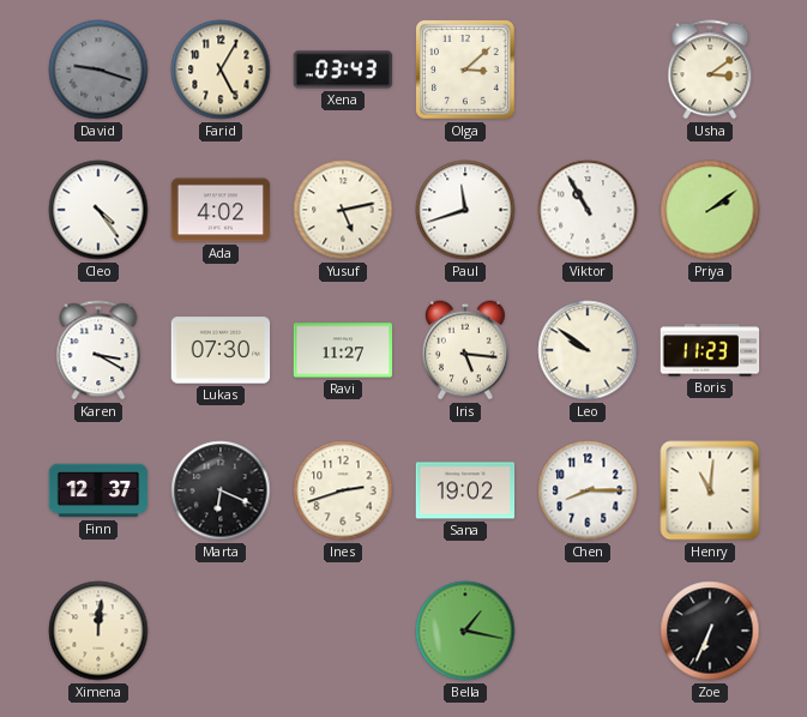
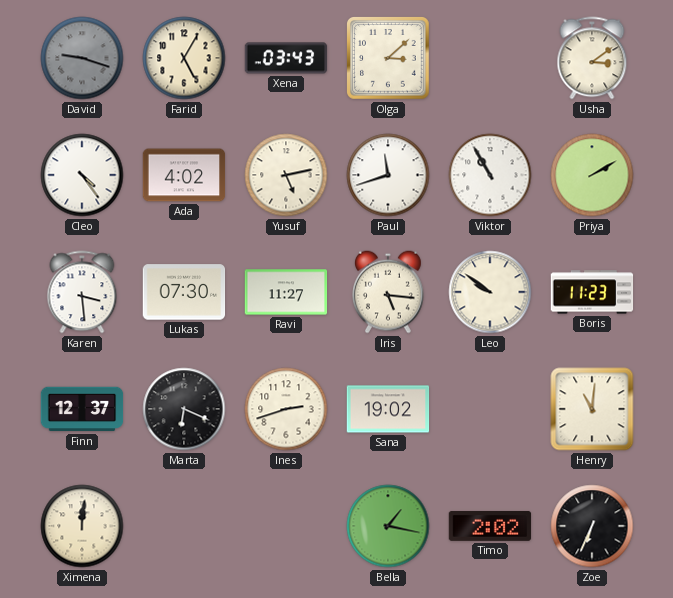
Priya: 2:09 -> 2:10 (592, 175)
Karen: 3:20 -> 3:29 (82, 292)
Chen: 8:15 -> none (588, 490)
Timo: none -> 2:02 (490, 526)
